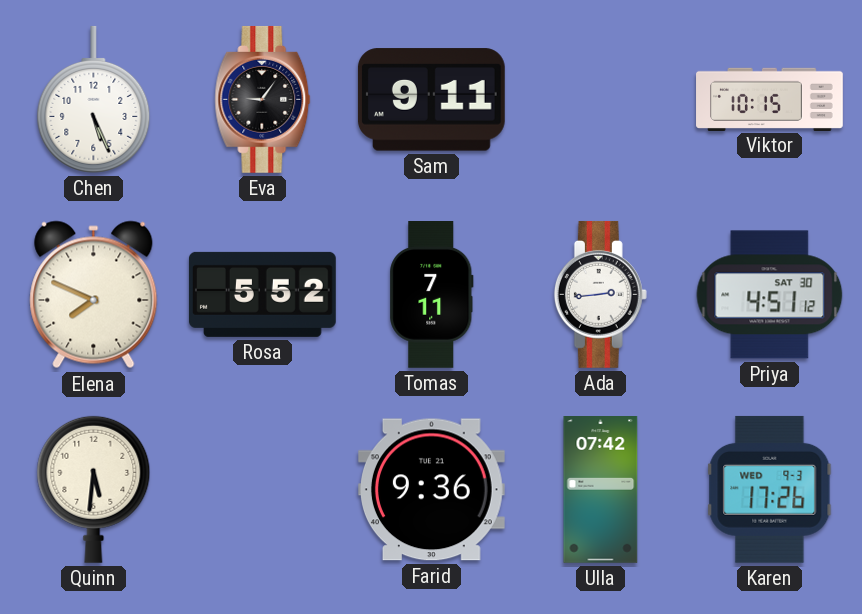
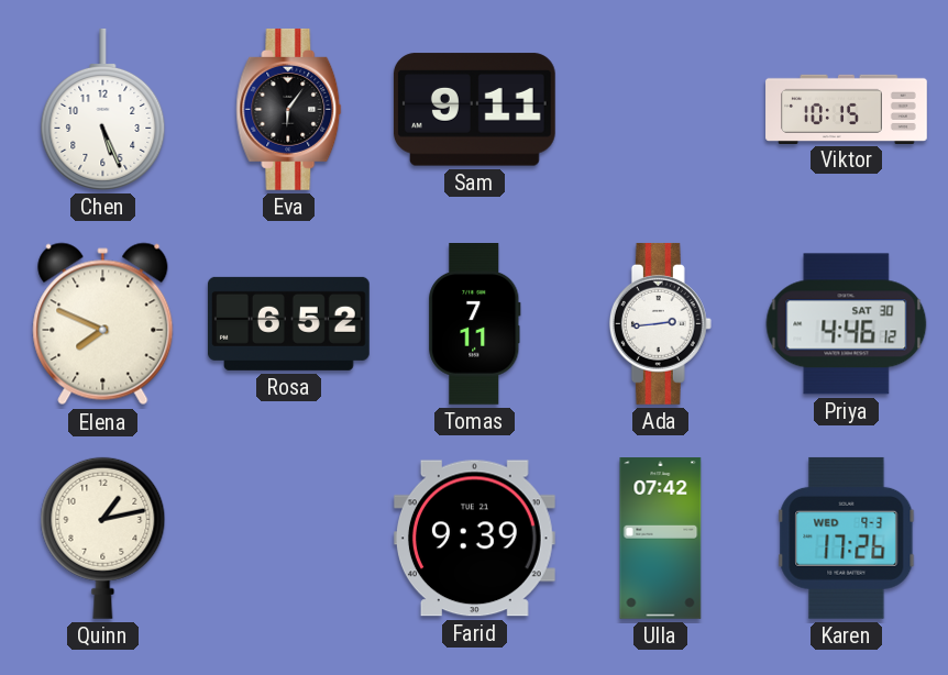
Eva: 9:06 -> 6:06 (289, 109)
Rosa: 5:52 -> 6:52 (288, 323)
Priya: 4:51 -> 4:46 (847, 324)
Quinn: 5:31 -> 1:13 (103, 538)
Farid: 9:36 -> 9:39 (474, 539)
